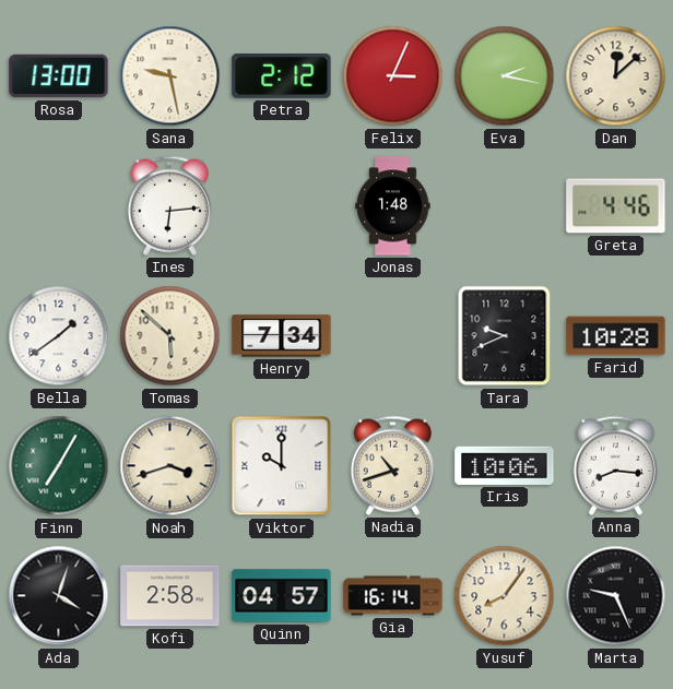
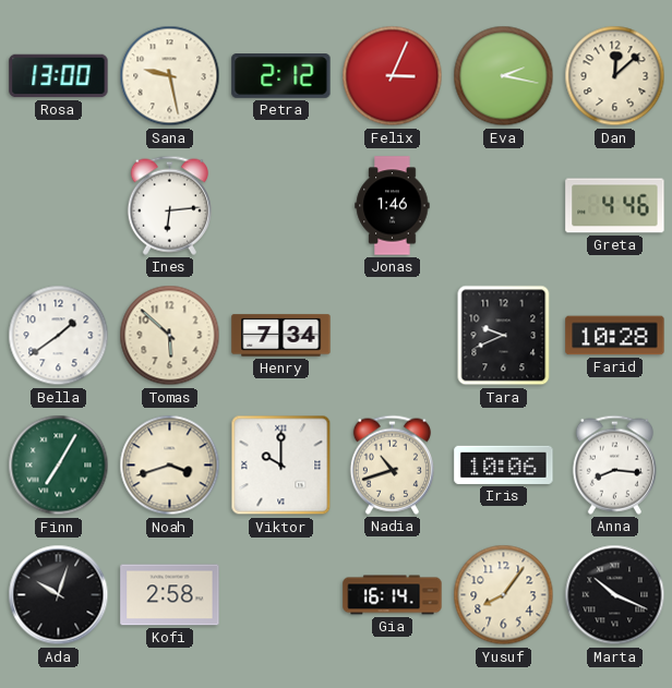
Jonas: 1:48 -> 1:46 (393, 206)
Ada: 4:03 -> 10:03 (59, 595)
Quinn: 04:57 -> none (282, 596)
Marta: 9:26 -> 10:19 (615, 595)
